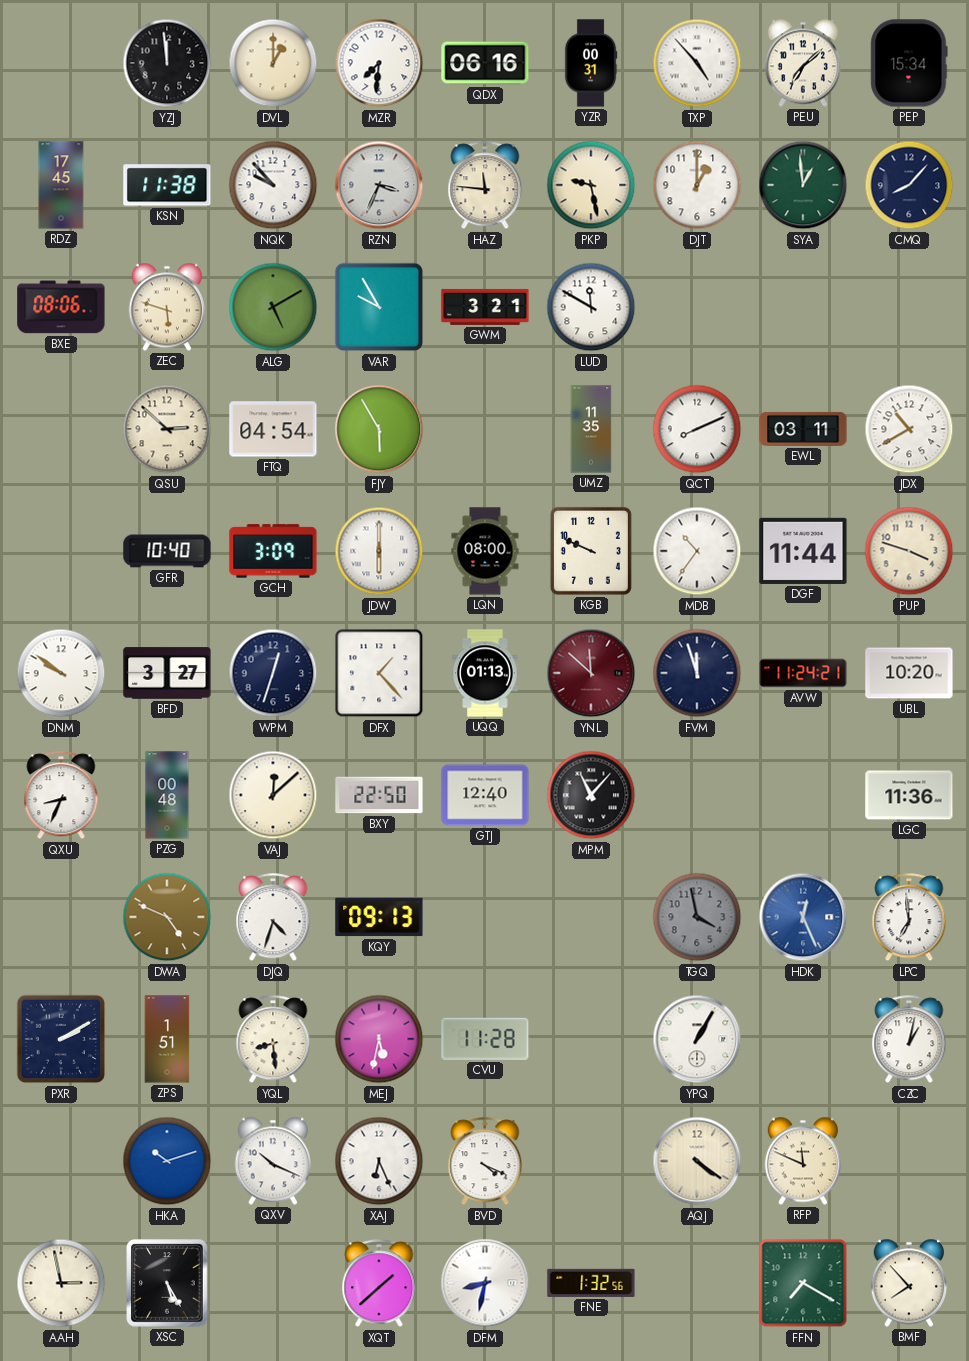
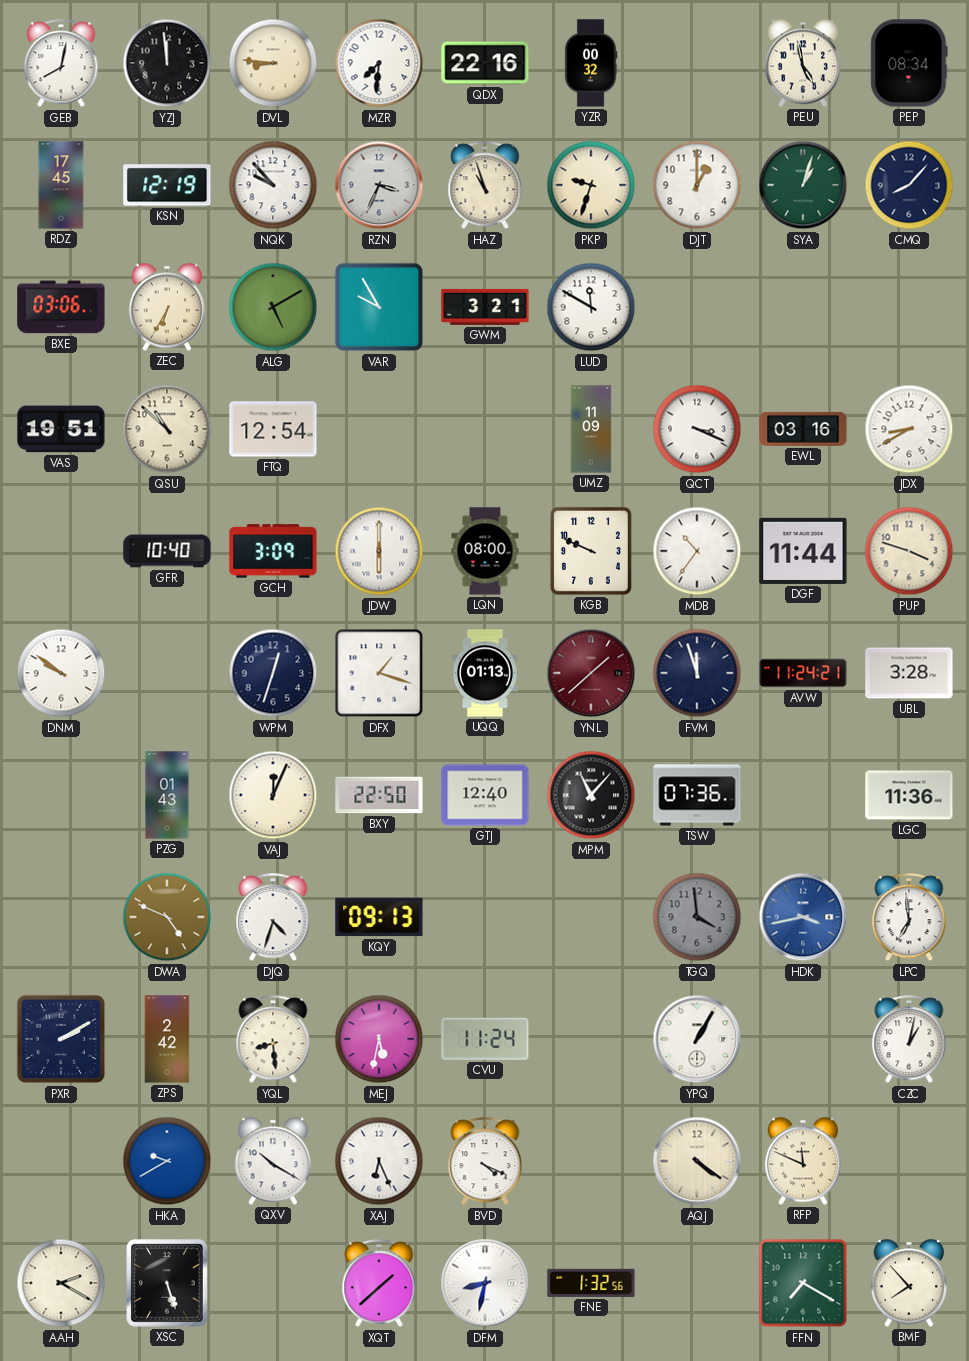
GEB: none -> 8:02 (61, 64)
DVL: 1:00 -> 8:46 (273, 63)
QDX: 06:16 -> 22:16 (485, 63)
YZR: 00:31 -> 00:32 (591, 63)
TXP: 4:53 -> none (697, 63)
PEU: 7:08 -> 4:58 (802, 63)
PEP: 15:34 -> 08:34 (909, 63)
KSN: 11:38 -> 12:19 (167, 185)
HAZ: 11:46 -> 10:57 (485, 186)
PKP: 9:28 -> 9:33 (591, 185)
SYA: 12:59 -> 1:03 (803, 185)
BXE: 08:06 -> 03:06 (61, 307)
ZEC: 5:48 -> 6:35 (166, 307)
VAS: none -> 19:51 (61, 429)
QSU: 2:52 -> 10:52 (167, 429)
FTQ: 04:54 -> 12:54 (273, 429)
FJY: 5:55 -> none (379, 429)
UMZ: 11:35 -> 11:09 (591, 429)
QCT: 8:11 -> 3:19 (697, 429)
EWL: 03:11 -> 03:16 (803, 429)
JDX: 10:40 -> 8:40 (909, 429)
BFD: 3:27 -> none (167, 673)
DFX: 1:23 -> 1:18 (379, 673)
YNL: 11:52 -> 1:38 (591, 673)
UBL: 10:20 -> 3:28 (909, 673)
QXU: 8:34 -> none (61, 796)
PZG: 00:48 -> 01:43 (167, 795)
VAJ: 12:08 -> 12:04 (273, 795)
TSW: none -> 07:36 (697, 795)
TGQ: 3:58 -> 3:59 (697, 917)
HDK: 12:26 -> 3:43 (803, 917)
ZPS: 1:51 -> 2:42 (167, 1039)
CVU: 11:28 -> 11:24 (485, 1039)
HKA: 10:12 -> 9:40 (167, 1161)
QXV: 10:19 -> 10:20 (272, 1161)
AAH: 2:58 -> 2:20 (61, 1283)
XSC: 5:25 -> 5:27 (167, 1283)
